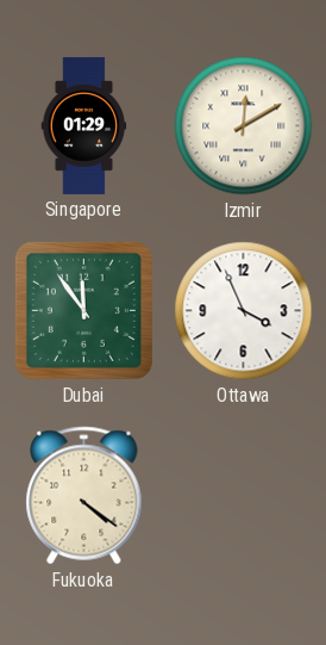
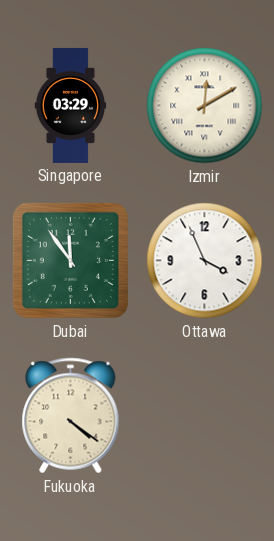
Singapore: 01:29 -> 03:29 (71, 105)
